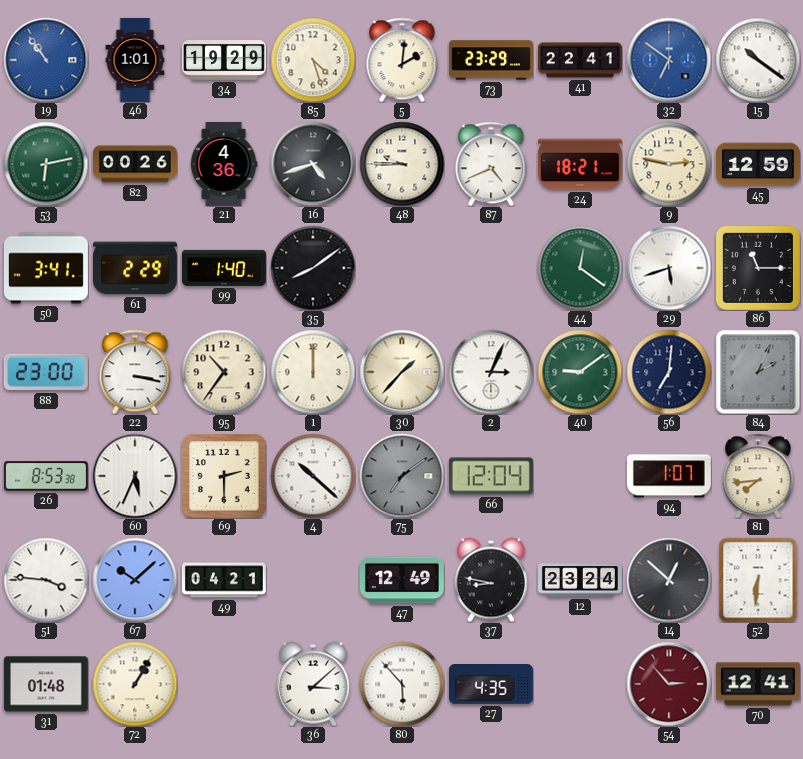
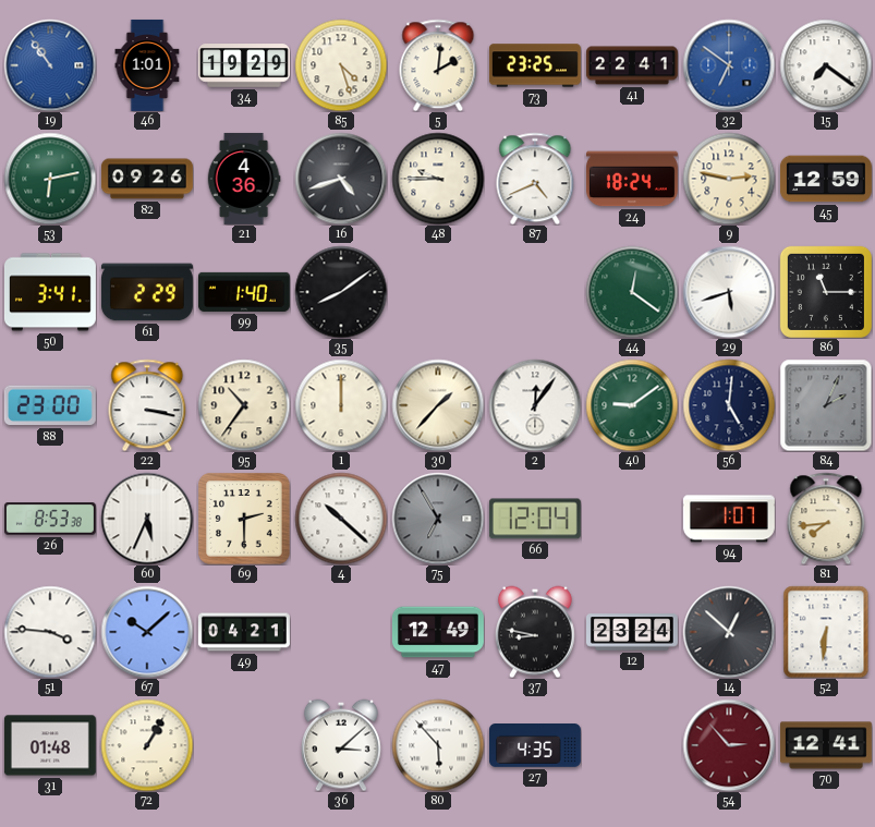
73: 23:29 -> 23:25 (535, 65)
15: 10:21 -> 7:21 (826, 65)
82: 00:26 -> 09:26 (147, 179)
24: 18:21 -> 18:24 (632, 179)
2: 3:04 -> 12:06 (535, 405)
56: 7:01 -> 5:01 (729, 405)
75: 7:09 -> 6:55 (438, 519)
